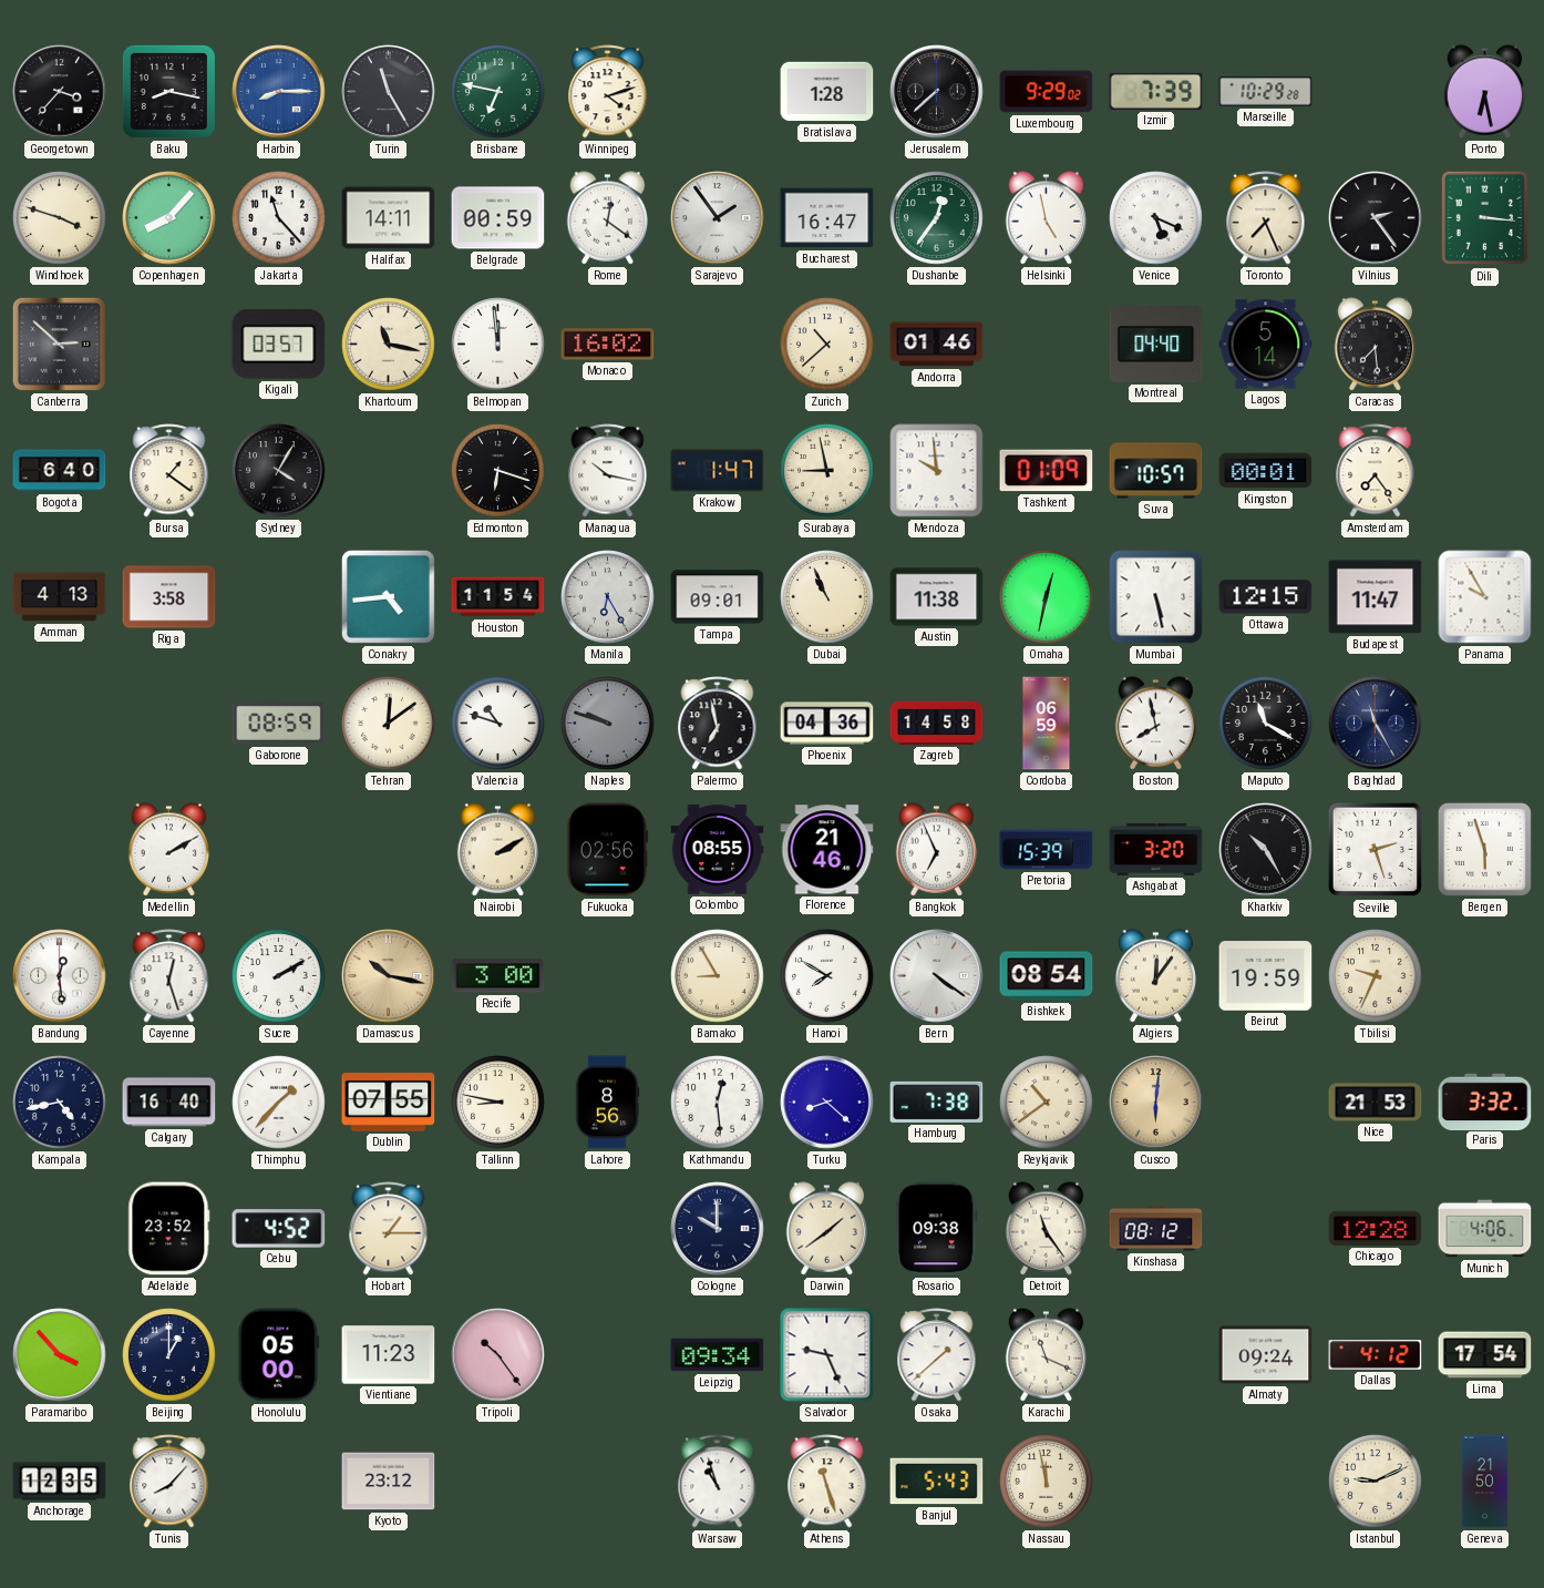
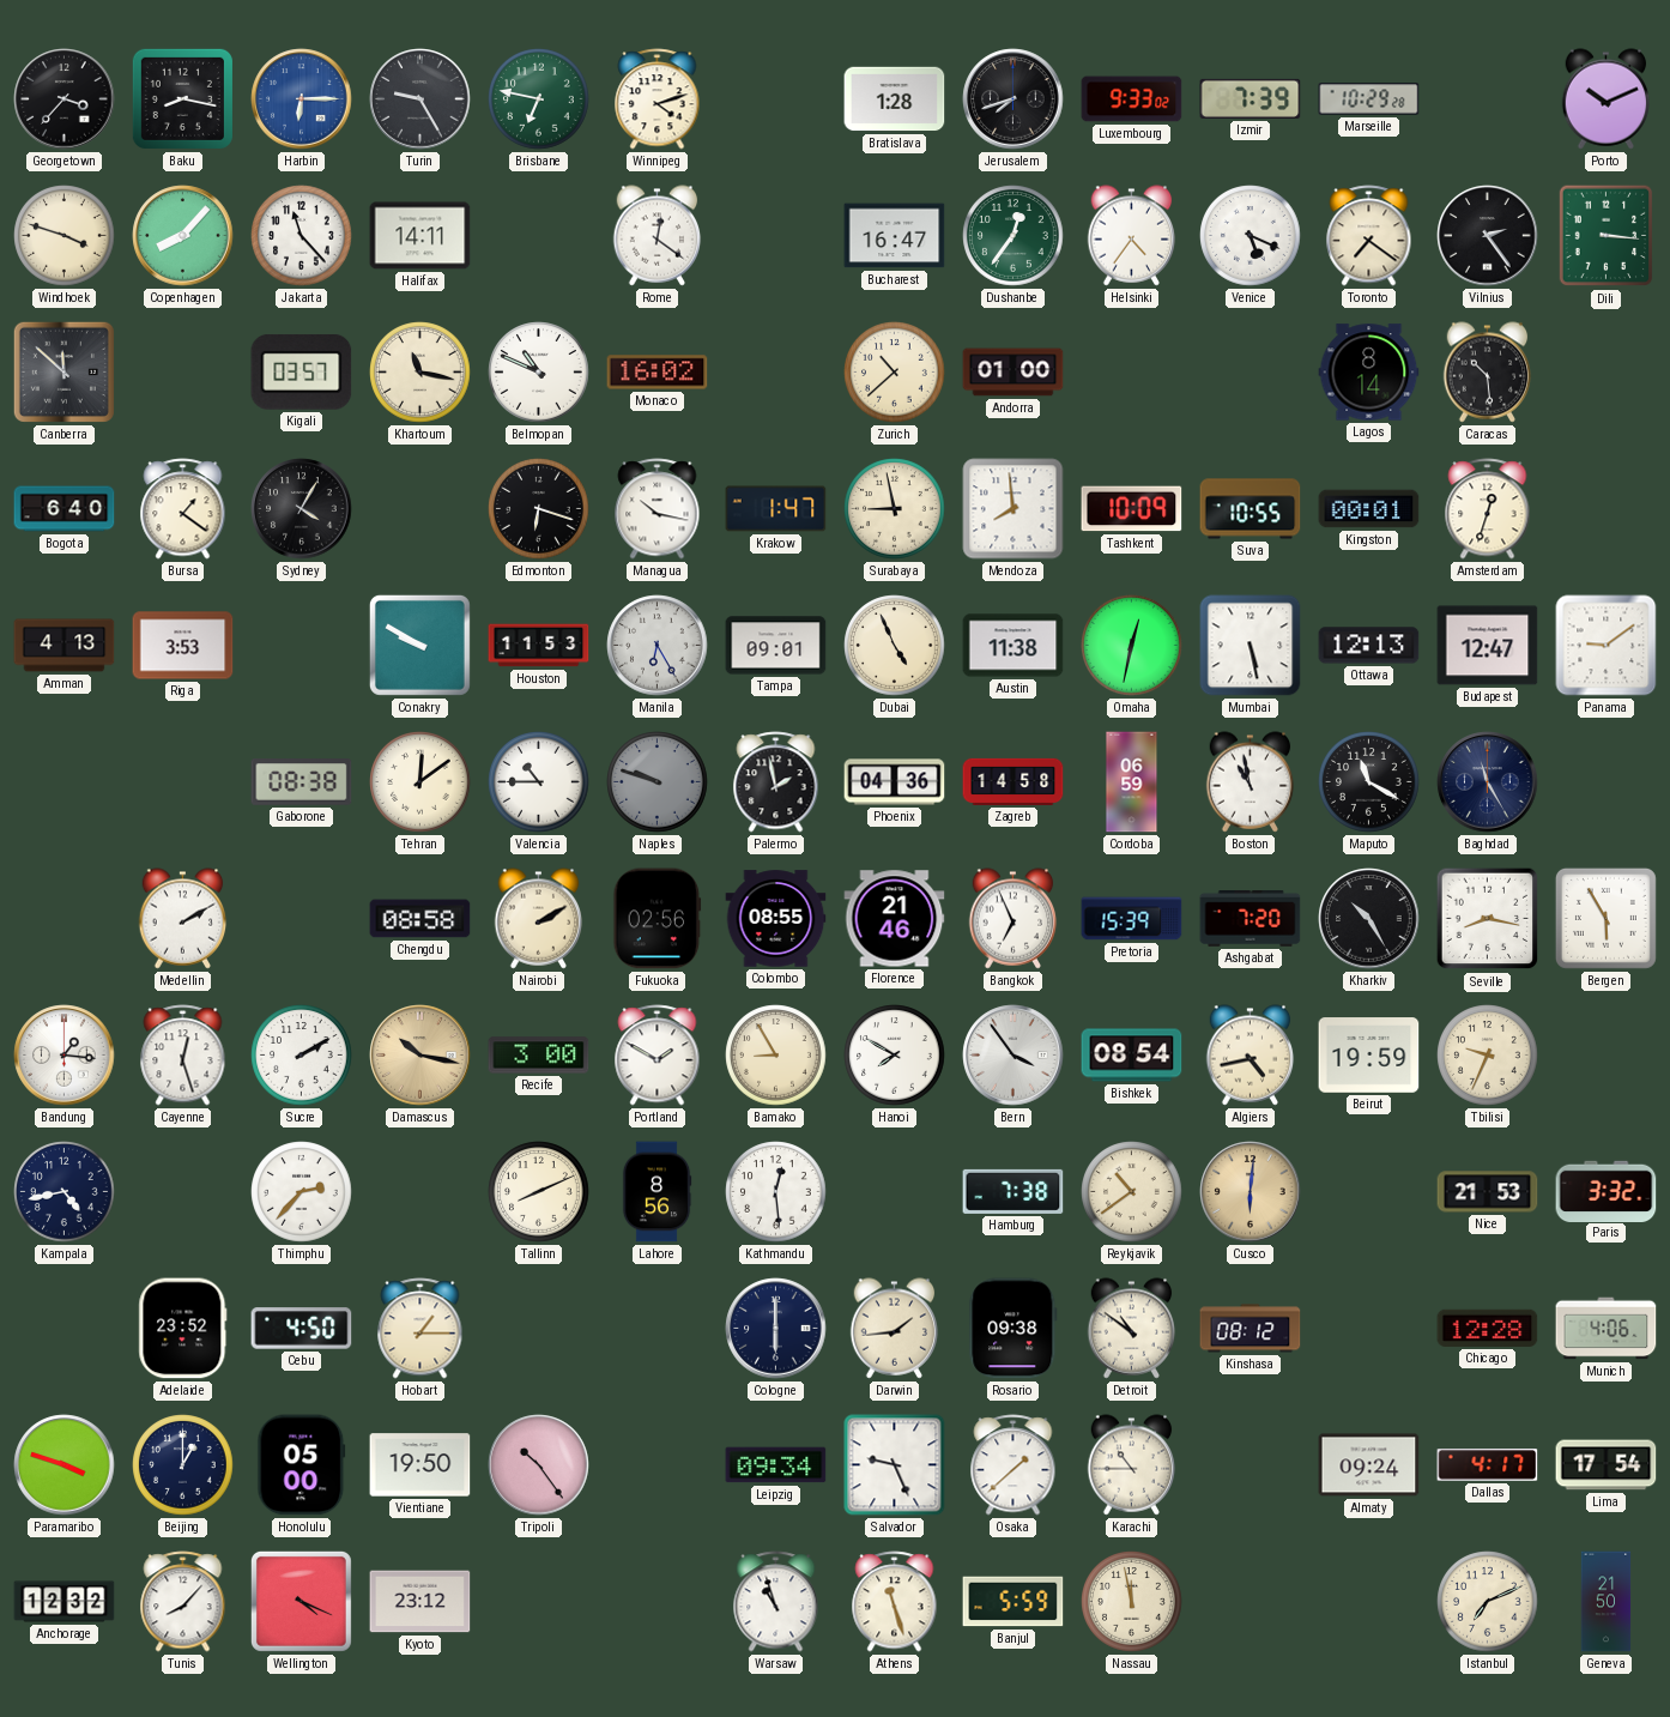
Harbin: 8:15 -> 6:15 (302, 99)
Turin: 11:25 -> 9:25 (420, 99)
Jerusalem: 7:38 -> 7:42 (1014, 99)
Luxembourg: 9:29 -> 9:33 (1132, 99)
Porto: 6:28 -> 10:11 (1607, 99)
Belgrade: 00:59 -> none (498, 218)
Sarajevo: 1:54 -> none (718, 218)
Helsinki: 4:58 -> 4:36 (1132, 236)
Toronto: 7:26 -> 7:21 (1369, 236)
Canberra: 2:52 -> 11:52 (63, 371)
Belmopan: 11:59 -> 10:49 (539, 373)
Andorra: 01:46 -> 01:00 (1014, 373)
Montreal: 04:40 -> none (1156, 345)
Lagos: 5:14 -> 8:14 (1369, 373)
Caracas: 7:29 -> 10:29 (1488, 373)
Mendoza: 9:59 -> 7:59 (1014, 509)
Tashkent: 01:09 -> 10:09 (1132, 509)
Suva: 10:57 -> 10:55 (1251, 509)
Amsterdam: 7:24 -> 12:33 (1488, 509)
Riga: 3:58 -> 3:53 (183, 646)
Conakry: 4:44 -> 9:50 (419, 645)
Houston: 11:54 -> 11:53 (539, 646)
Dubai: 10:56 -> 4:56 (895, 646)
Ottawa: 12:15 -> 12:13 (1369, 646)
Budapest: 11:47 -> 12:47 (1488, 646)
Panama: 9:55 -> 9:09 (1607, 646)
Gaborone: 08:59 -> 08:38 (302, 782)
Valencia: 10:48 -> 10:45 (539, 782)
Palermo: 6:58 -> 1:58 (776, 782)
Boston: 7:58 -> 10:58 (1251, 782)
Chengdu: none -> 08:58 (420, 919)
Ashgabat: 3:20 -> 7:20 (1251, 919)
Seville: 2:27 -> 8:17 (1488, 919)
Bergen: 5:57 -> 5:55 (1605, 918)
Bandung: 12:29 -> 1:16 (65, 1056)
Portland: none -> 1:50 (658, 1056)
Bern: 4:21 -> 3:54 (1014, 1056)
Algiers: 12:06 -> 4:43 (1251, 1056)
Calgary: 16:40 -> none (169, 1103)
Thimphu: 1:37 -> 2:37 (302, 1192)
Dublin: 07:55 -> none (389, 1102)
Tallinn: 8:47 -> 8:11 (539, 1192)
Turku: 8:22 -> none (827, 1103)
Cebu: 4:52 -> 4:50 (302, 1329)
Cologne: 10:00 -> 6:00 (776, 1329)
Darwin: 1:39 -> 1:44 (895, 1329)
Detroit: 11:24 -> 10:51 (1132, 1329)
Paramaribo: 3:53 -> 3:48 (65, 1465)
Vientiane: 11:23 -> 19:50 (420, 1465)
Karachi: 11:19 -> 10:45 (1132, 1465)
Dallas: 4:12 -> 4:17 (1488, 1465)
Anchorage: 12:35 -> 12:32 (65, 1602)
Wellington: none -> 4:19 (301, 1601)
Banjul: 5:43 -> 5:59 (1014, 1602)
Istanbul: 9:11 -> 7:11 (1488, 1602)
